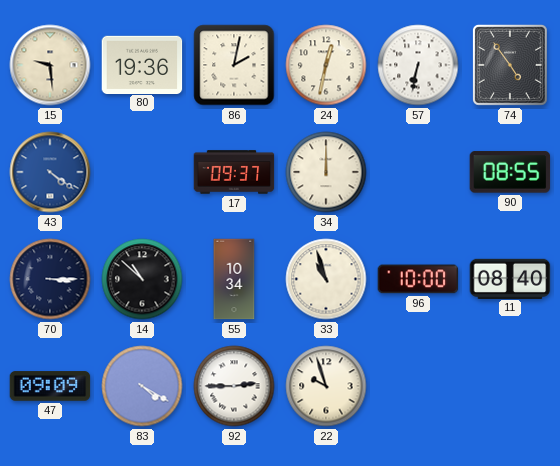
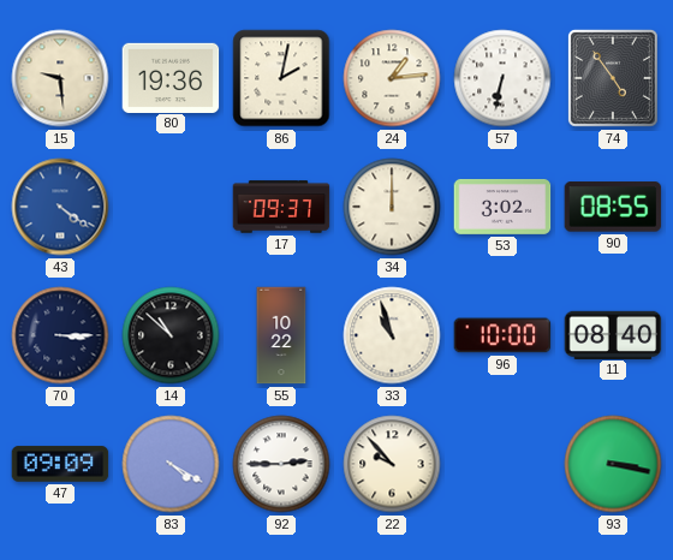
24: 12:32 -> 1:14 (392, 78)
53: none -> 3:02 (502, 207)
55: 10:34 -> 10:22 (281, 335)
22: 9:57 -> 9:53 (392, 464)
93: none -> 3:17 (613, 464)
